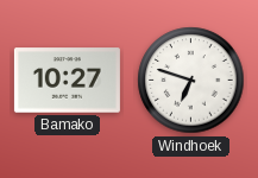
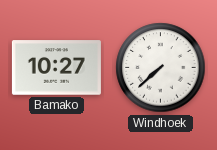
Windhoek: 6:48 -> 7:38 (161, 68)
